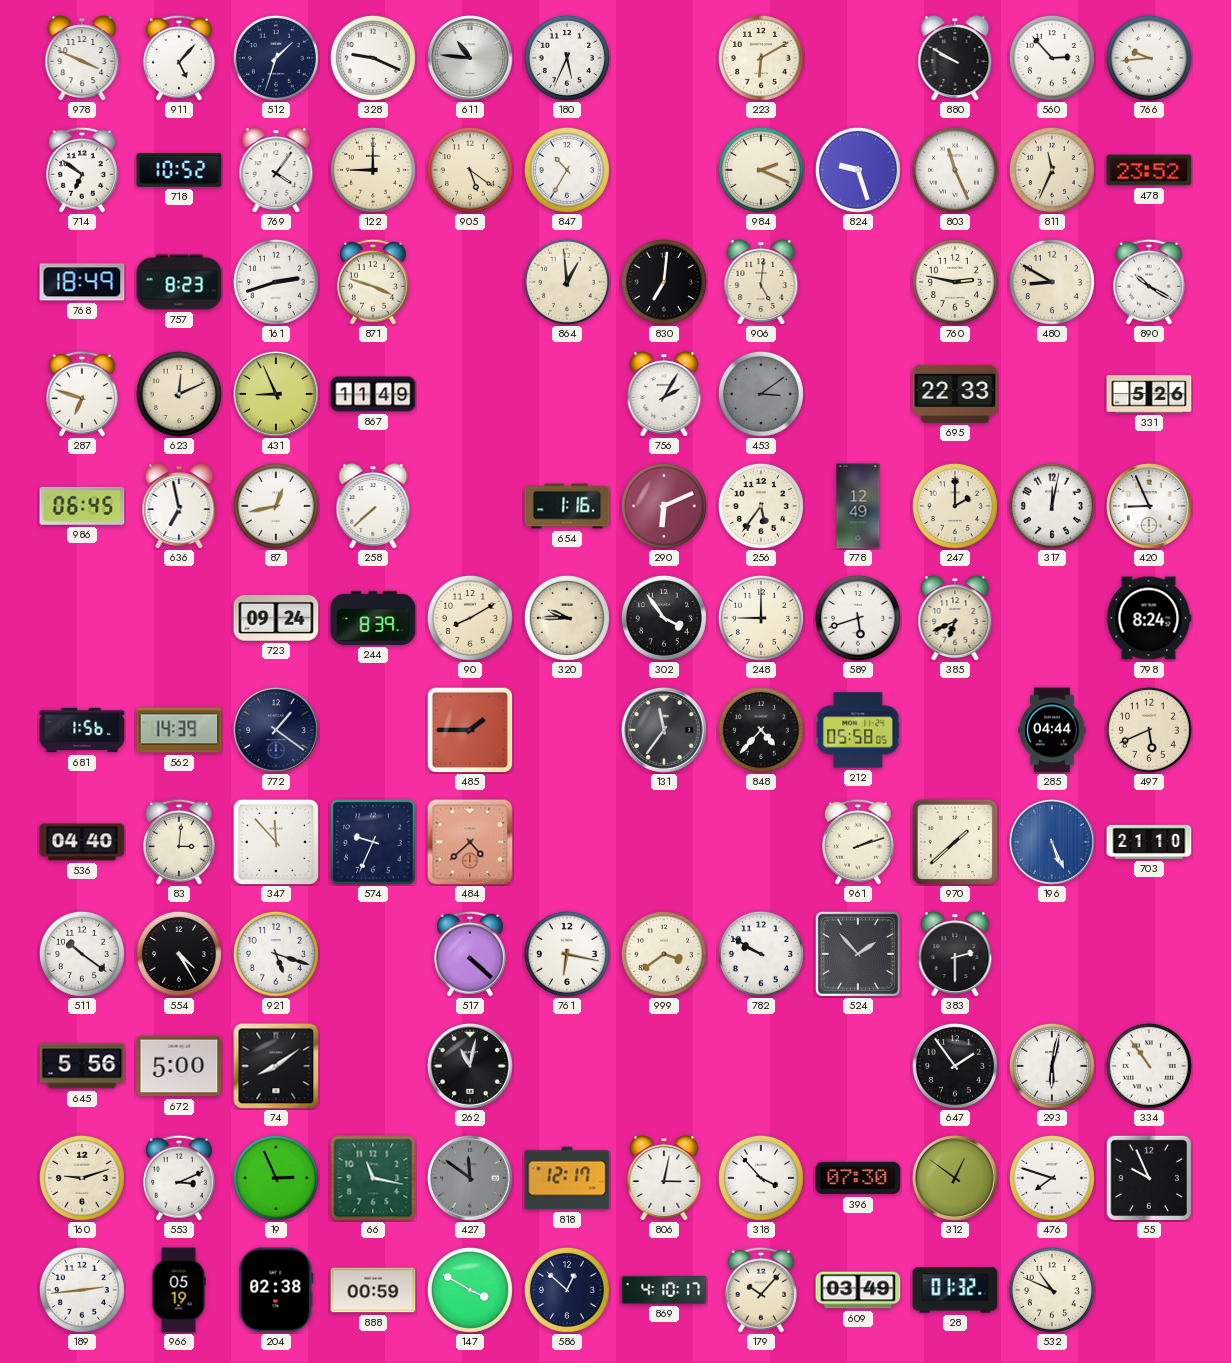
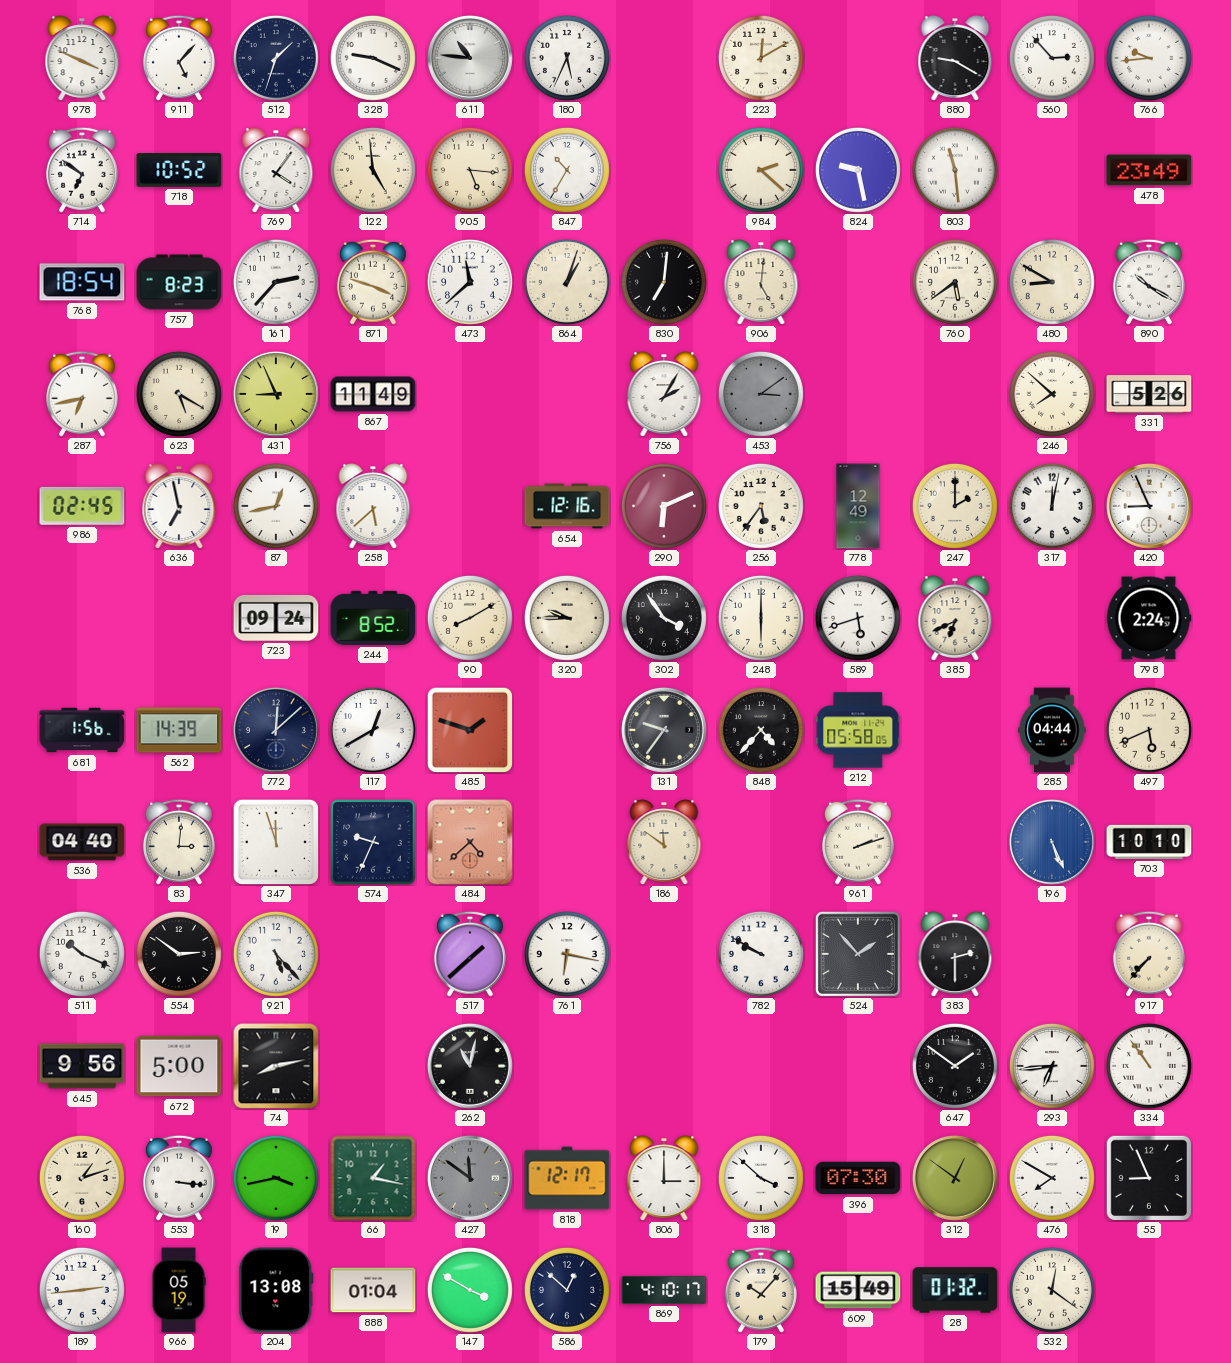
223: 6:10 -> 12:10 (761, 58)
880: 9:50 -> 9:20 (955, 58)
122: 9:00 -> 4:59 (373, 170)
905: 5:21 -> 5:16 (470, 170)
984: 2:19 -> 2:22 (761, 170)
824: 9:27 -> 9:28 (858, 170)
803: 11:26 -> 11:29 (955, 170)
811: 11:34 -> none (1052, 170)
478: 23:52 -> 23:49 (1149, 170)
768: 18:49 -> 18:54 (82, 282)
161: 2:42 -> 2:37 (276, 282)
473: none -> 11:38 (470, 282)
864: 12:59 -> 1:03 (567, 282)
760: 2:47 -> 5:39 (955, 282)
287: 6:48 -> 6:43 (82, 394)
623: 12:11 -> 5:20 (179, 394)
695: 22:33 -> none (955, 394)
246: none -> 7:52 (1052, 394)
986: 06:45 -> 02:45 (82, 506)
258: 7:38 -> 5:38 (373, 506)
654: 1:16 -> 12:16 (567, 506)
244: 8:39 -> 8:52 (373, 618)
248: 9:00 -> 6:00 (761, 618)
798: 8:24 -> 2:24 (1149, 618)
772: 1:21 -> 12:08 (276, 730)
117: none -> 12:40 (373, 730)
485: 1:45 -> 1:48 (470, 730)
131: 11:36 -> 9:36 (664, 730)
347: 11:53 -> 11:57 (276, 842)
186: none -> 11:51 (664, 842)
970: 1:38 -> none (955, 842)
703: 21:10 -> 10:10 (1149, 842)
511: 10:21 -> 10:19 (82, 954)
554: 4:25 -> 2:51 (179, 954)
921: 5:18 -> 5:23 (276, 954)
517: 4:22 -> 1:38 (470, 954)
999: 3:39 -> none (664, 954)
917: none -> 7:37 (1149, 954)
645: 5:56 -> 9:56 (82, 1066)
74: 8:09 -> 8:13 (276, 1066)
647: 1:54 -> 1:51 (955, 1066)
293: 6:02 -> 6:44 (1052, 1066)
160: 9:12 -> 1:12 (82, 1178)
553: 3:11 -> 3:16 (179, 1178)
19: 2:56 -> 3:43 (276, 1178)
66: 11:17 -> 1:17 (373, 1178)
806: 3:02 -> 3:00 (664, 1178)
318: 3:53 -> 3:52 (761, 1178)
476: 7:48 -> 7:50 (1052, 1178)
55: 9:56 -> 8:56 (1149, 1178)
204: 02:38 -> 13:08 (276, 1290)
888: 00:59 -> 01:04 (373, 1290)
609: 03:49 -> 15:49 (858, 1290)
532: 10:49 -> 12:21 (1052, 1290)
